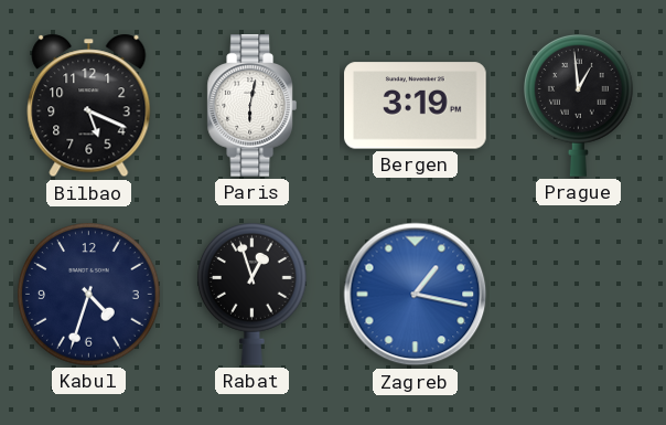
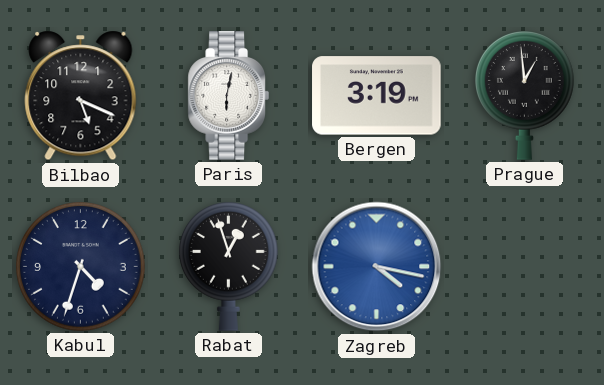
Zagreb: 1:17 -> 4:17 (377, 267)
